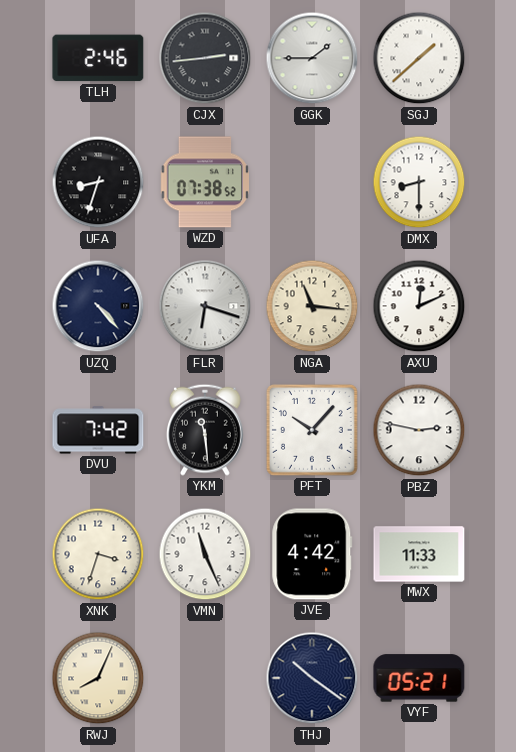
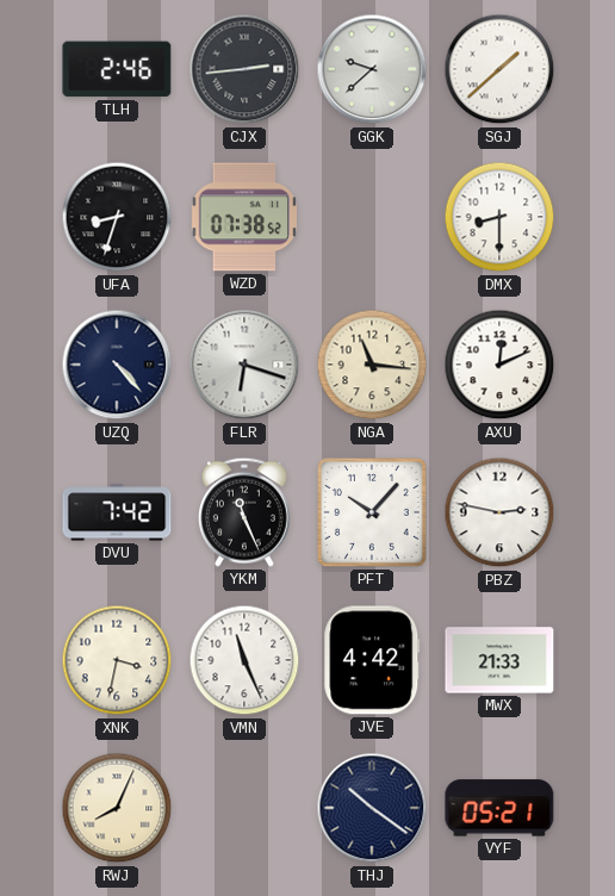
GGK: 1:45 -> 9:38 (372, 69)
YKM: 11:29 -> 11:26 (244, 512)
XNK: 3:33 -> 3:32 (117, 660)
MWX: 11:33 -> 21:33 (499, 660)
